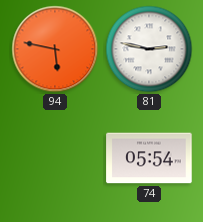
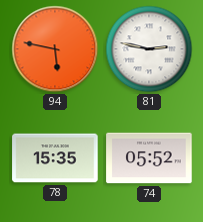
78: none -> 15:35 (55, 158)
74: 05:54 -> 05:52 (149, 158)
